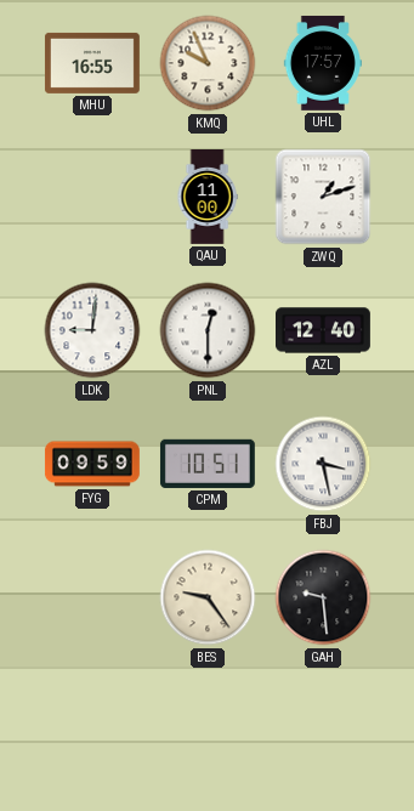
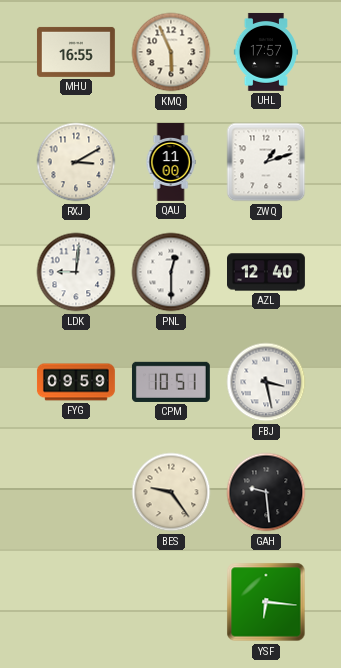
KMQ: 9:56 -> 5:56 (171, 52)
RXJ: none -> 3:10 (76, 162)
YSF: none -> 6:16 (266, 602)
